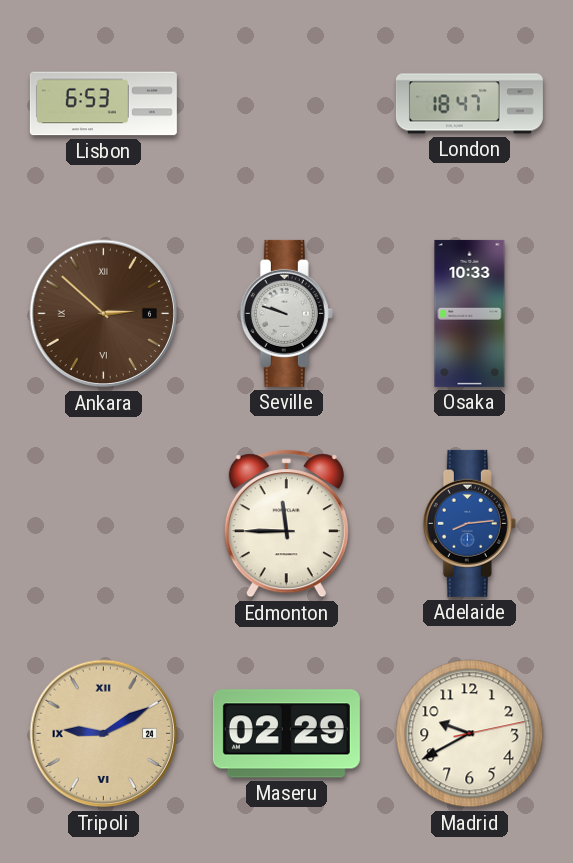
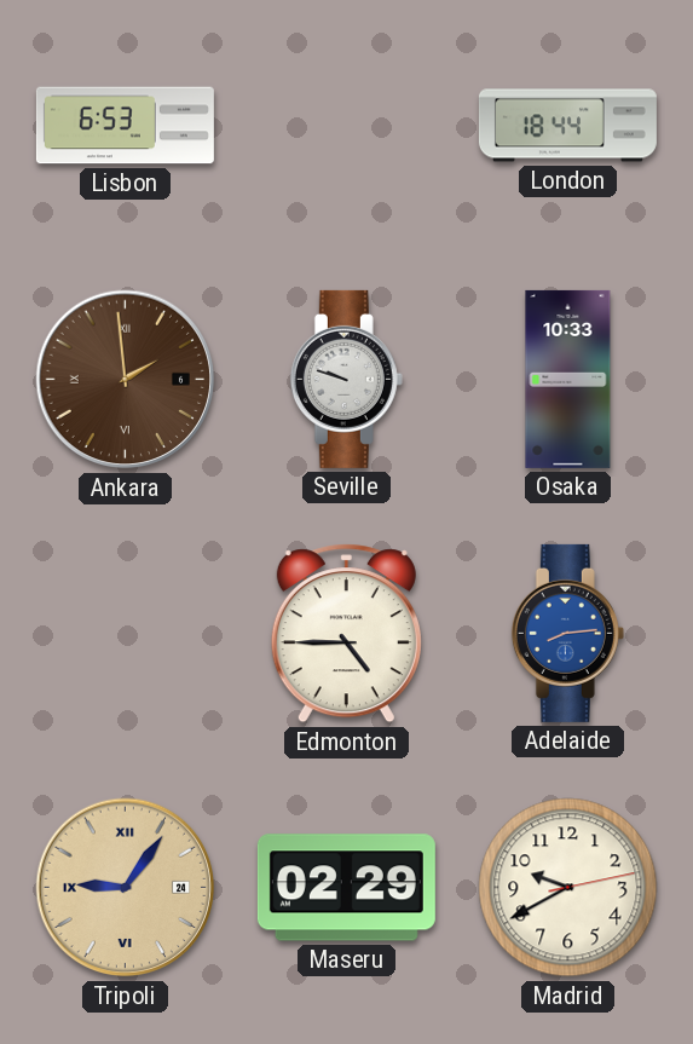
London: 18:47 -> 18:44 (567, 126)
Ankara: 2:52 -> 1:59 (126, 380)
Edmonton: 11:45 -> 4:45 (346, 634)
Tripoli: 9:10 -> 9:06 (126, 888)
